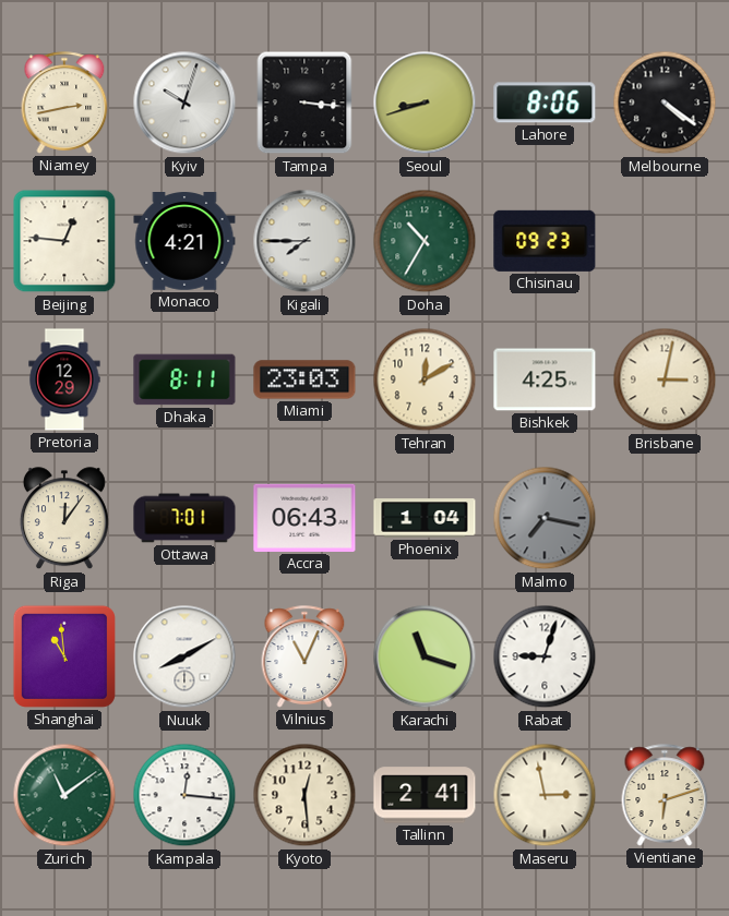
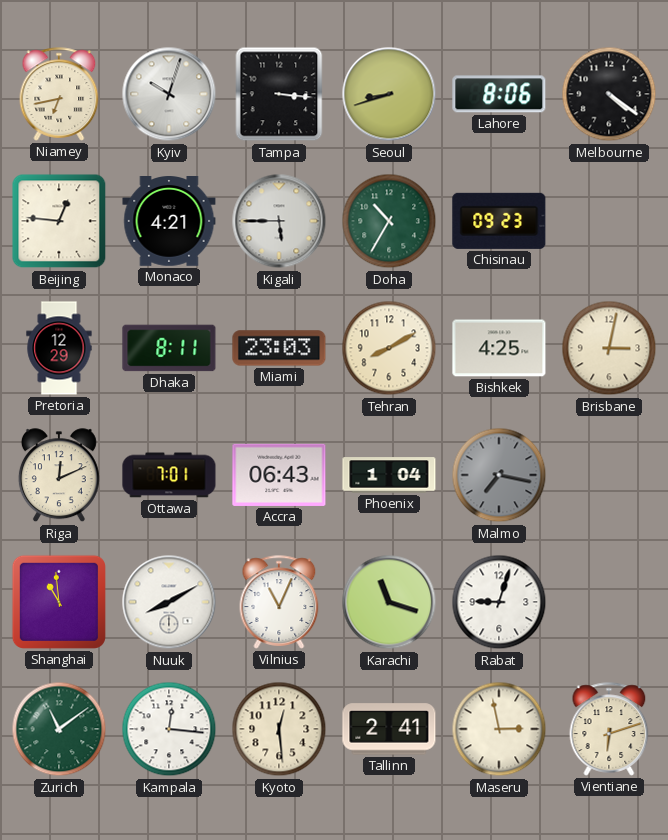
Niamey: 2:43 -> 6:43 (59, 94)
Kigali: 7:45 -> 5:45 (279, 221)
Tehran: 12:10 -> 8:10 (389, 348)
Riga: 12:06 -> 12:11 (59, 476)
